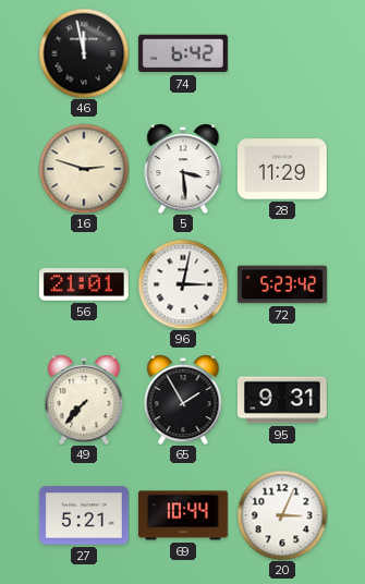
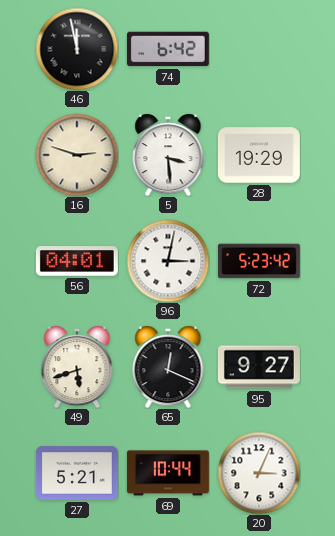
28: 11:29 -> 19:29 (259, 155)
56: 21:01 -> 04:01 (77, 261)
49: 7:37 -> 5:42 (77, 367)
65: 1:55 -> 12:19 (168, 367)
95: 9:31 -> 9:27 (259, 367)
